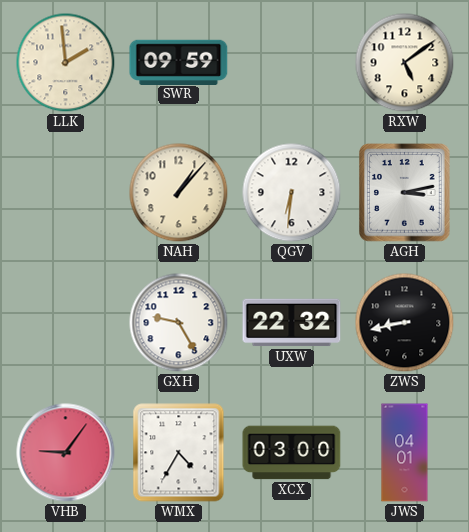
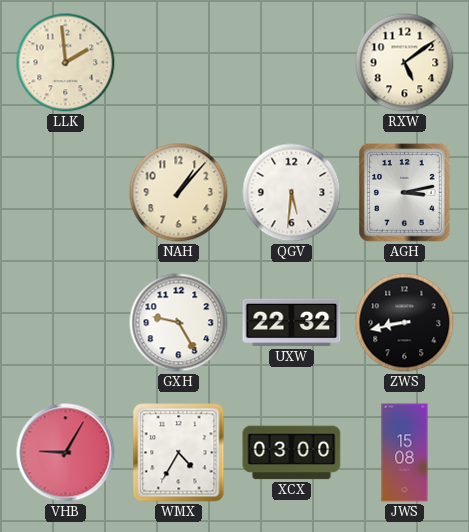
SWR: 09:59 -> none (179, 62)
QGV: 6:31 -> 5:31 (292, 193)
VHB: 9:06 -> 9:05 (66, 453)
JWS: 04:01 -> 15:08 (405, 453)
